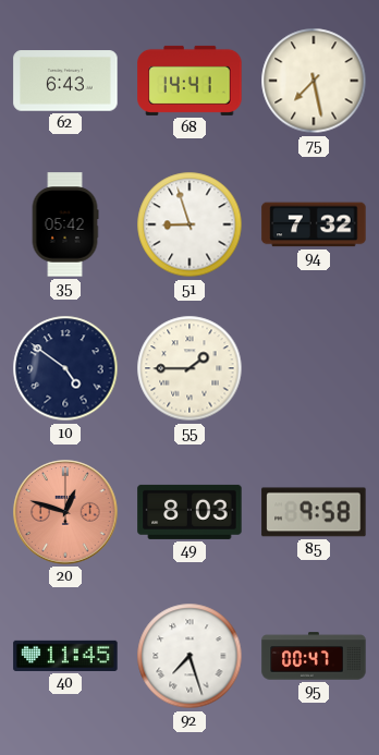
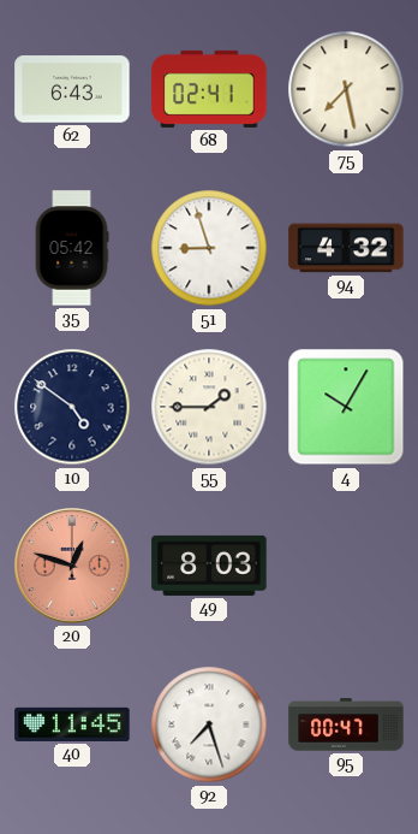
68: 14:41 -> 02:41 (209, 89)
94: 7:32 -> 4:32 (346, 248)
4: none -> 10:05 (346, 407)
85: 9:58 -> none (314, 512)
